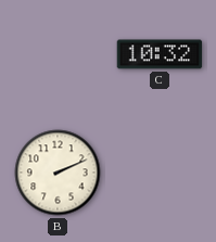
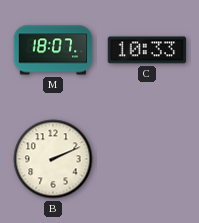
M: none -> 18:07 (53, 50)
C: 10:32 -> 10:33 (147, 50)
